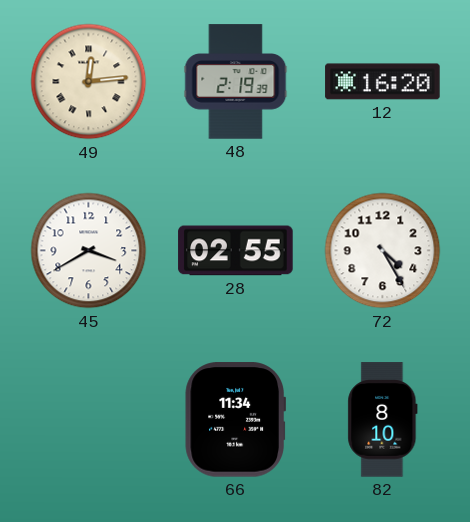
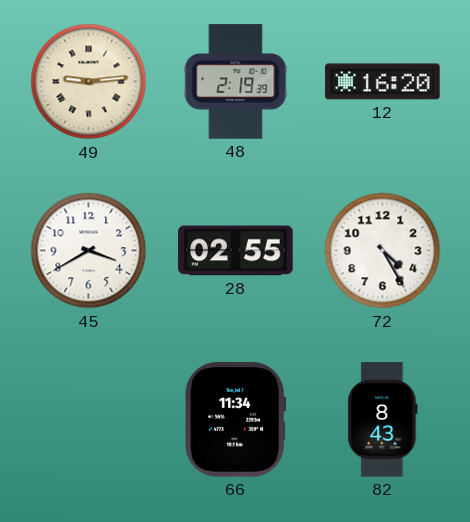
49: 12:14 -> 9:14 (89, 82)
82: 8:10 -> 8:43 (383, 420)
